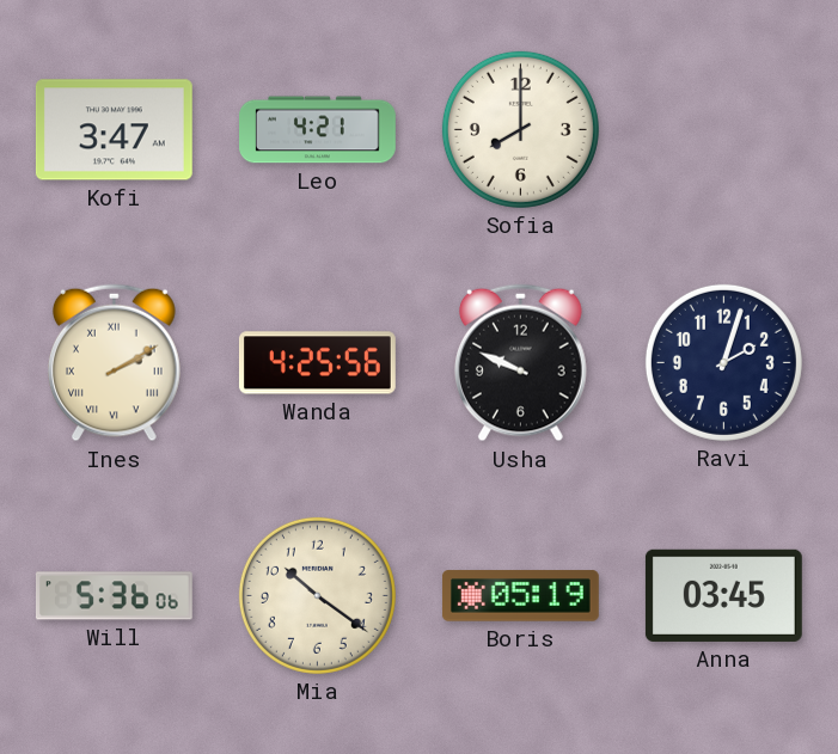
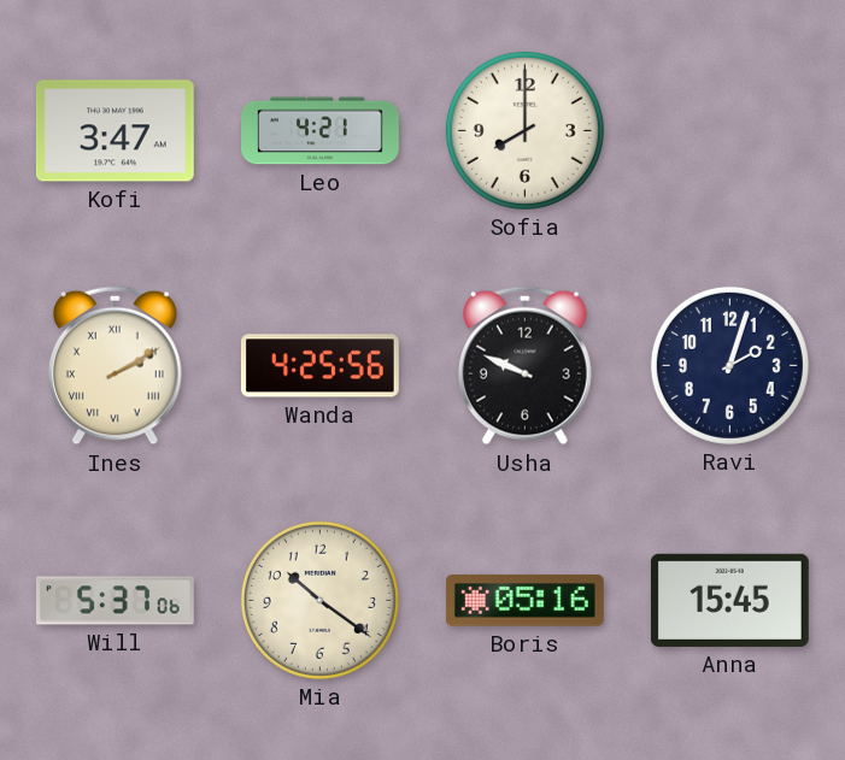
Will: 5:36 -> 5:37 (115, 601)
Boris: 05:19 -> 05:16 (524, 601)
Anna: 03:45 -> 15:45 (729, 600)
